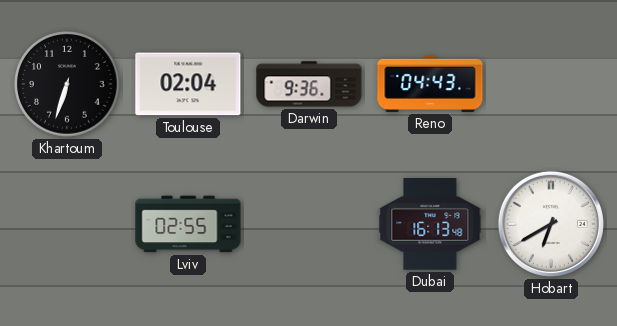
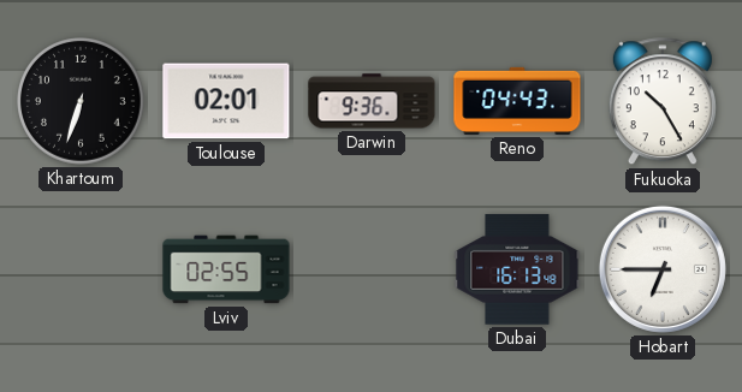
Toulouse: 02:04 -> 02:01 (226, 101)
Fukuoka: none -> 10:25 (663, 102)
Hobart: 6:40 -> 6:45 (663, 269)
